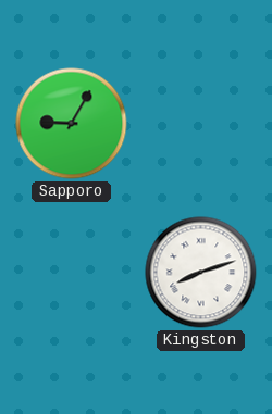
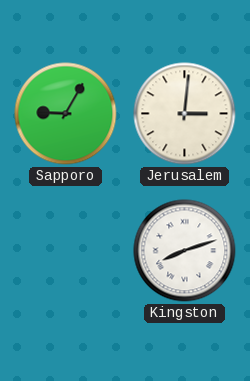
Jerusalem: none -> 3:01 (185, 114)
